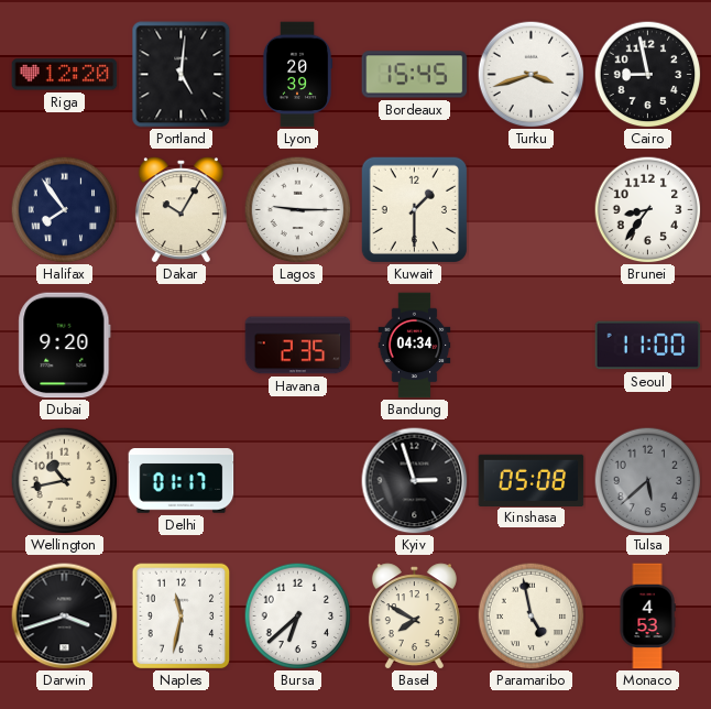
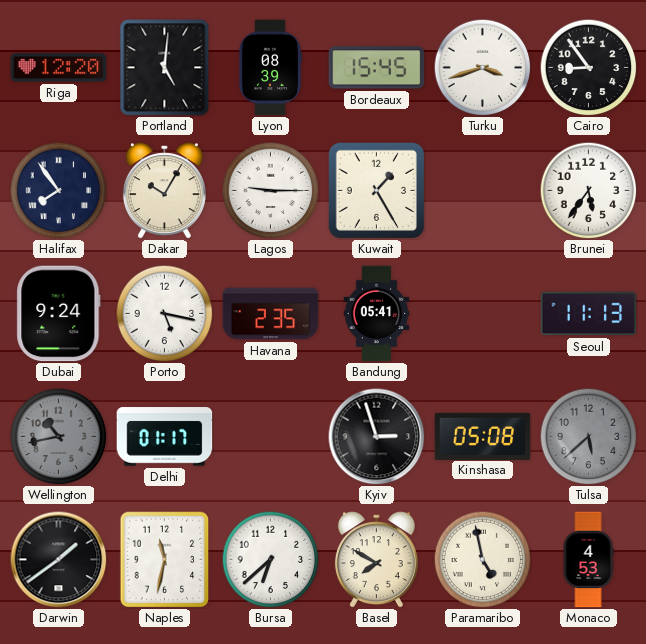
Lyon: 20:39 -> 08:39 (270, 68)
Cairo: 8:58 -> 8:54 (588, 67)
Kuwait: 1:30 -> 1:25 (376, 190)
Brunei: 8:36 -> 5:36 (588, 190)
Dubai: 9:20 -> 9:24 (59, 314)
Porto: none -> 5:17 (164, 313)
Bandung: 04:34 -> 05:41 (377, 314)
Seoul: 11:00 -> 11:13 (589, 314)
Wellington dial: cream -> grey (58, 436)
Darwin: 3:42 -> 1:39 (59, 560)
